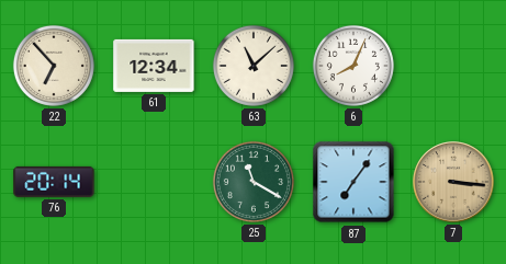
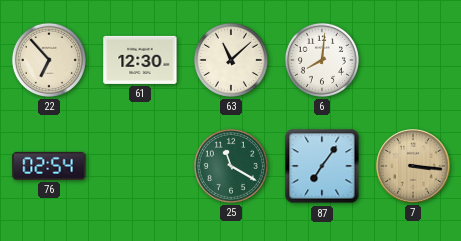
61: 12:34 -> 12:30 (140, 60)
6: 8:04 -> 8:01 (322, 60)
76: 20:14 -> 02:54 (49, 166)
